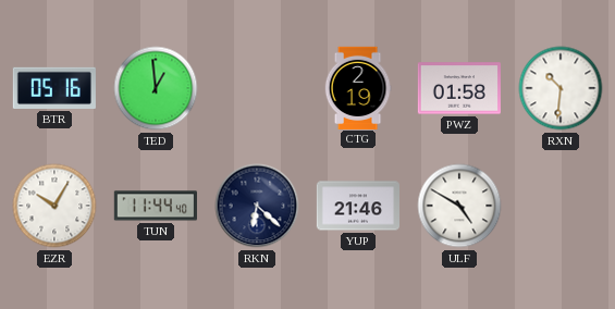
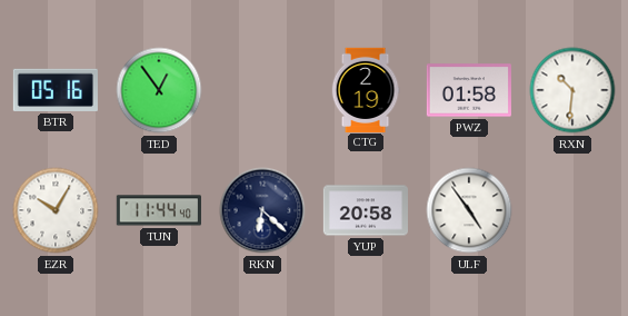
TED: 12:59 -> 12:54 (159, 90)
YUP: 21:46 -> 20:58 (365, 210)
ULF: 4:50 -> 4:54 (469, 210)
